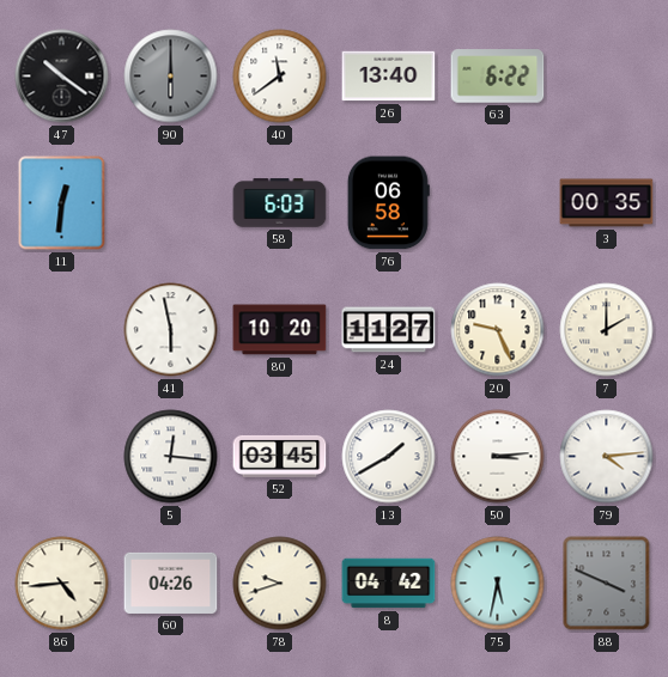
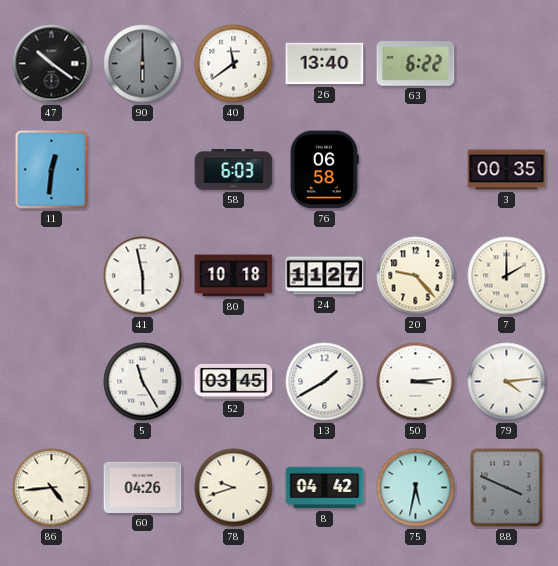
80: 10:20 -> 10:18 (234, 276)
20: 9:26 -> 9:23 (416, 276)
5: 12:16 -> 11:25 (143, 382)
